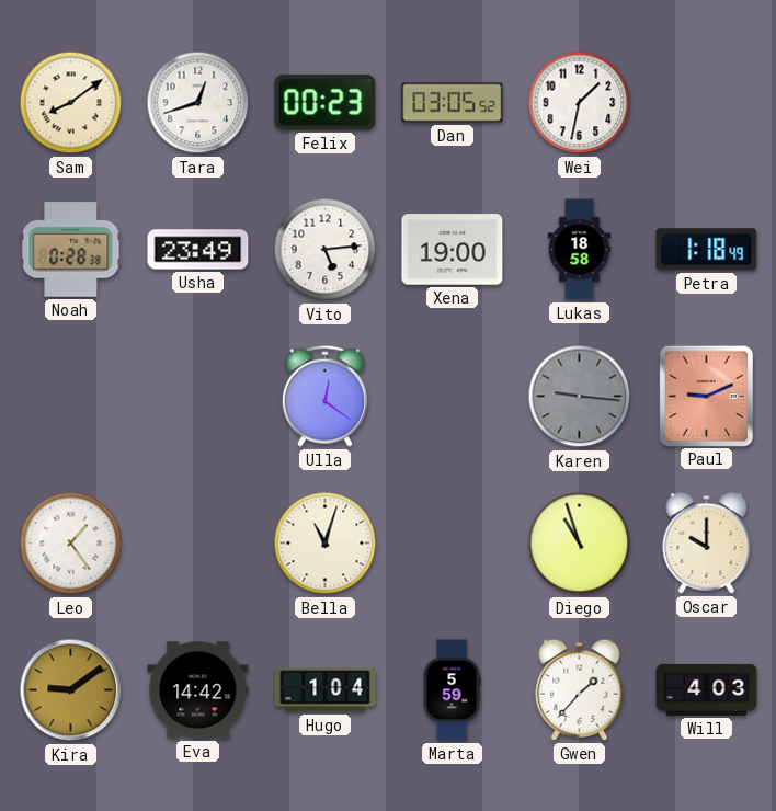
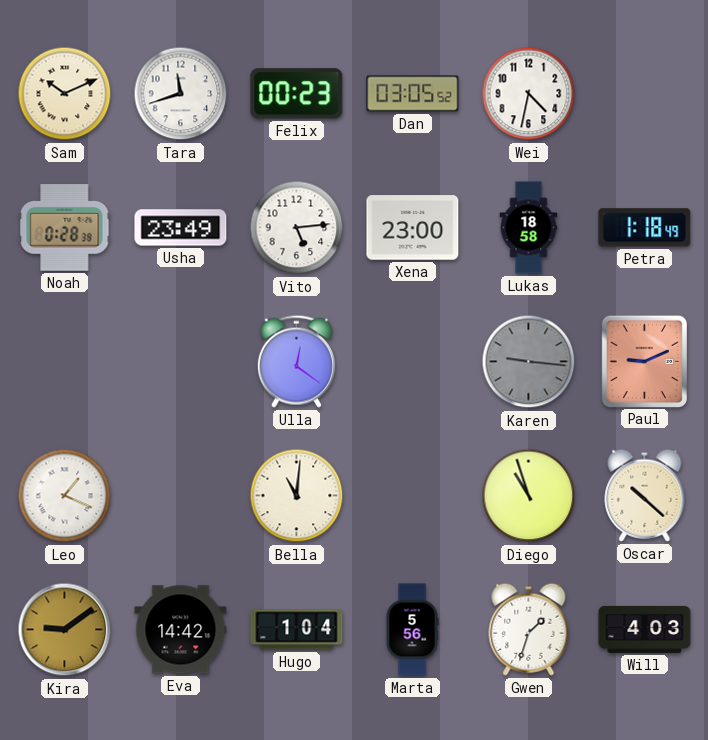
Sam: 8:09 -> 10:11 (65, 94)
Tara: 12:42 -> 11:42 (181, 94)
Wei: 1:32 -> 4:32 (529, 94)
Xena: 19:00 -> 23:00 (413, 228)
Leo: 1:24 -> 1:19 (65, 496)
Bella: 11:03 -> 11:01 (297, 496)
Oscar: 10:00 -> 10:22 (645, 495)
Marta: 5:59 -> 5:56 (412, 630)
Gwen: 1:37 -> 1:33 (529, 629)
